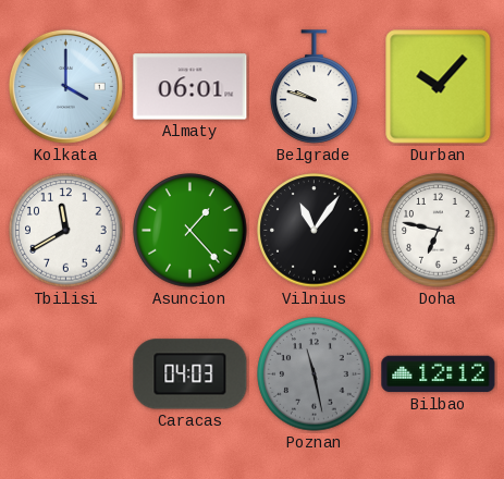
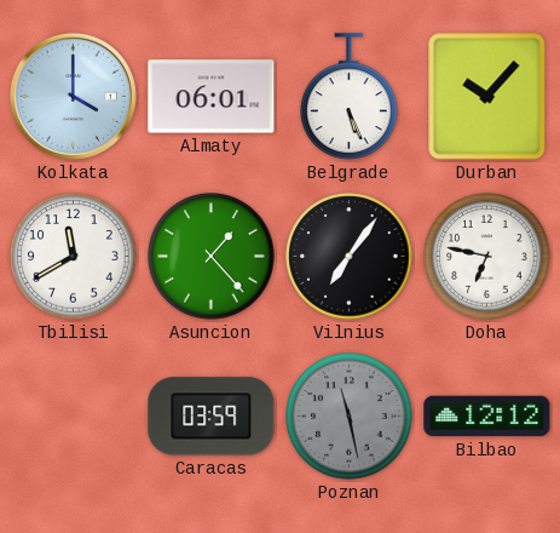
Belgrade: 9:48 -> 5:26 (350, 97)
Vilnius: 11:06 -> 7:06 (350, 257)
Caracas: 04:03 -> 03:59 (212, 417)
